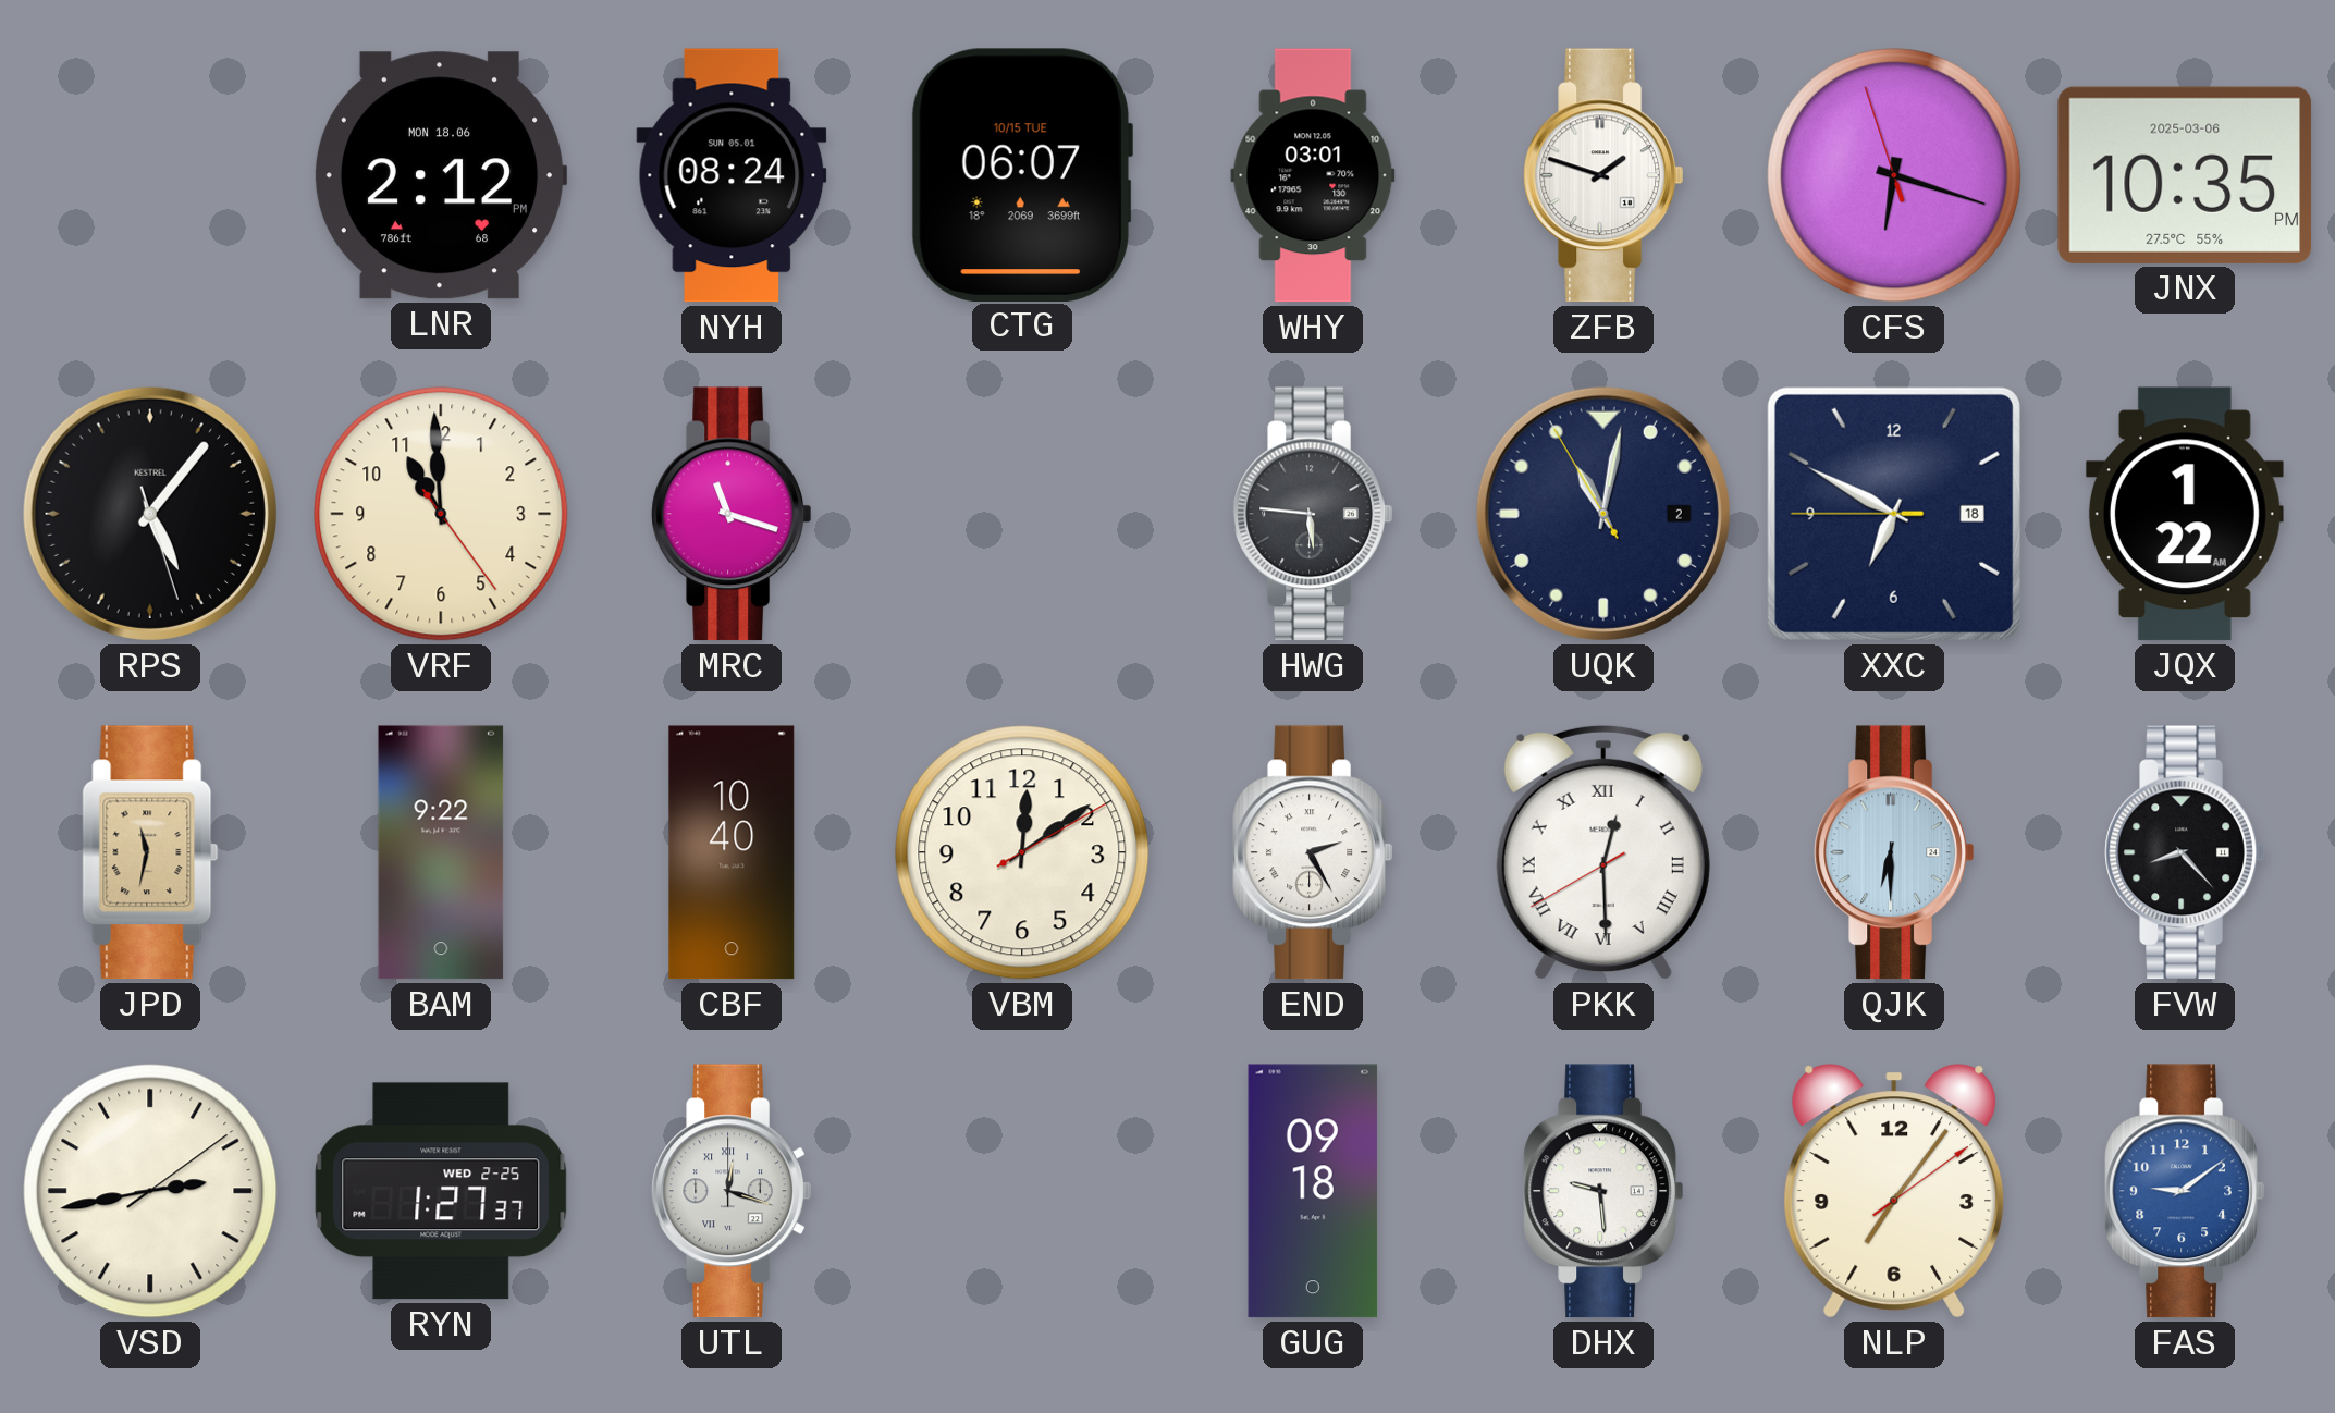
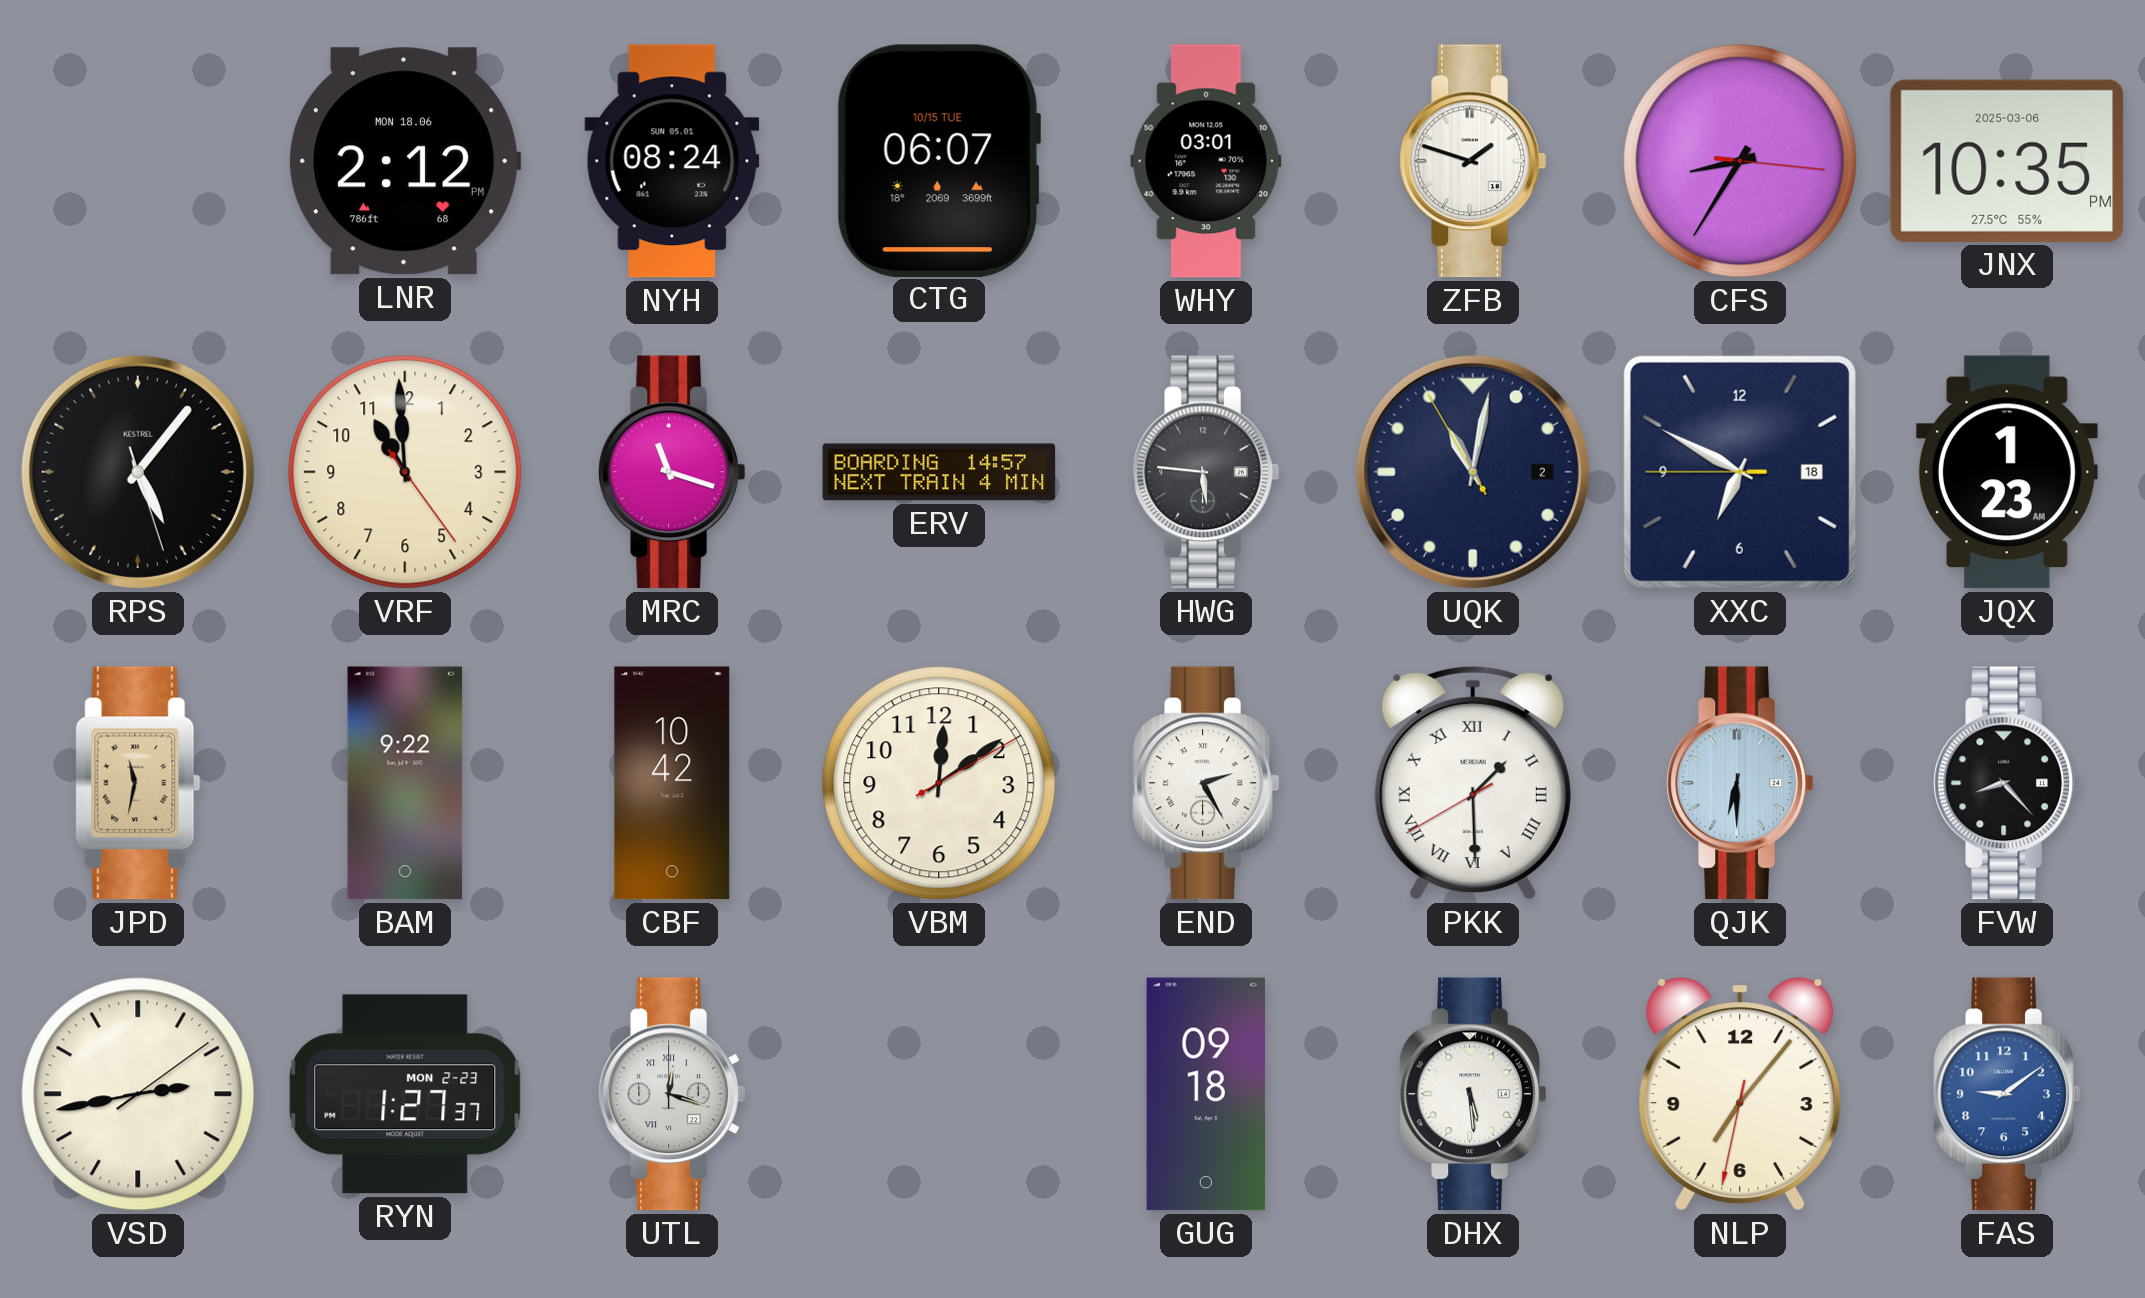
CFS: 6:17 -> 8:35 (1740, 161)
ERV: none -> 14:57 (939, 472)
JQX: 1:22 -> 1:23 (2007, 472)
CBF: 10:40 -> 10:42 (672, 783)
PKK: 12:29 -> 1:29 (1473, 783)
RYN date: WED 2-25 -> MON 2-23 (405, 1094)
DHX: 9:29 -> 5:29 (1473, 1094)
NLP: 7:06:09 -> 7:06:32 (1740, 1094)
